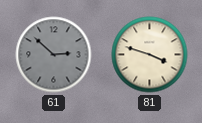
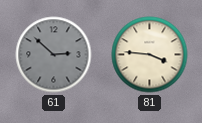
81: 3:48 -> 3:46 (150, 55)
